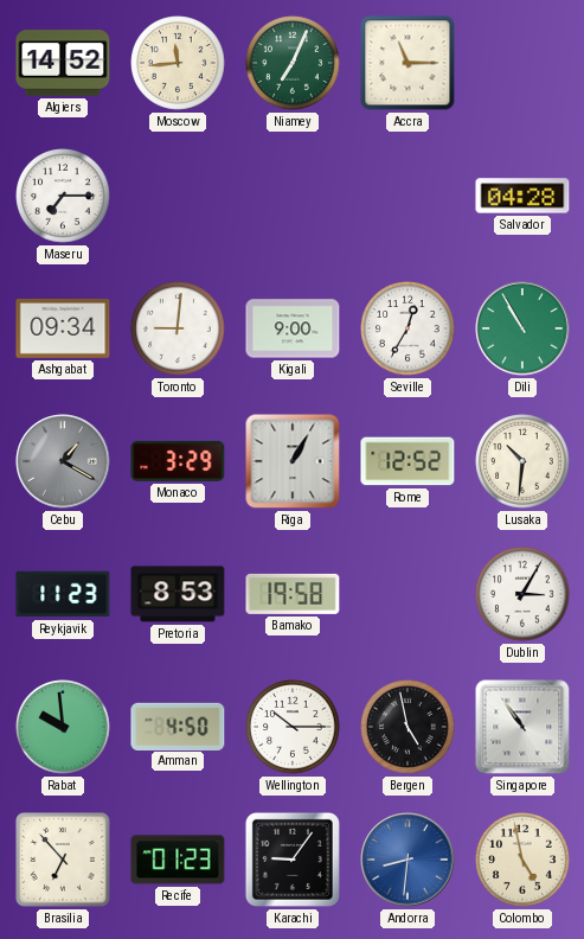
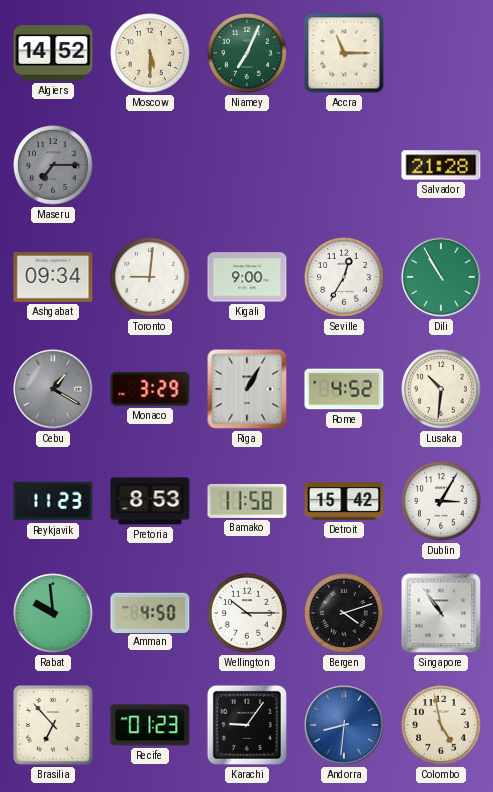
Moscow: 11:44 -> 5:30 (150, 53)
Maseru dial: white -> grey (53, 165)
Salvador: 04:28 -> 21:28 (441, 165)
Rome: 12:52 -> 4:52 (344, 389)
Bamako: 19:58 -> 11:58 (247, 501)
Detroit: none -> 15:42 (344, 501)
Bergen: 4:58 -> 4:12 (344, 613)
